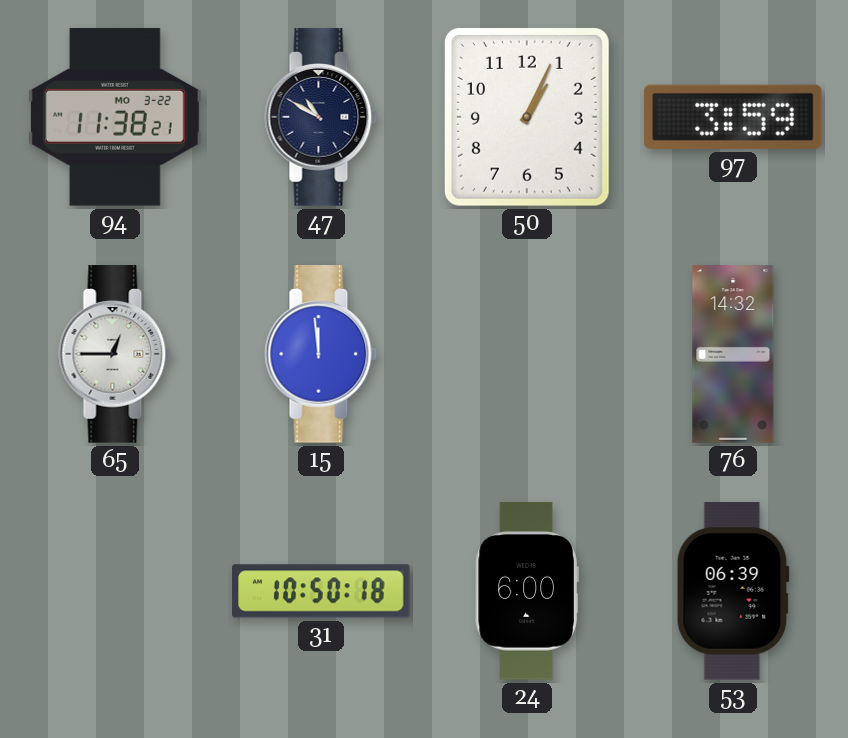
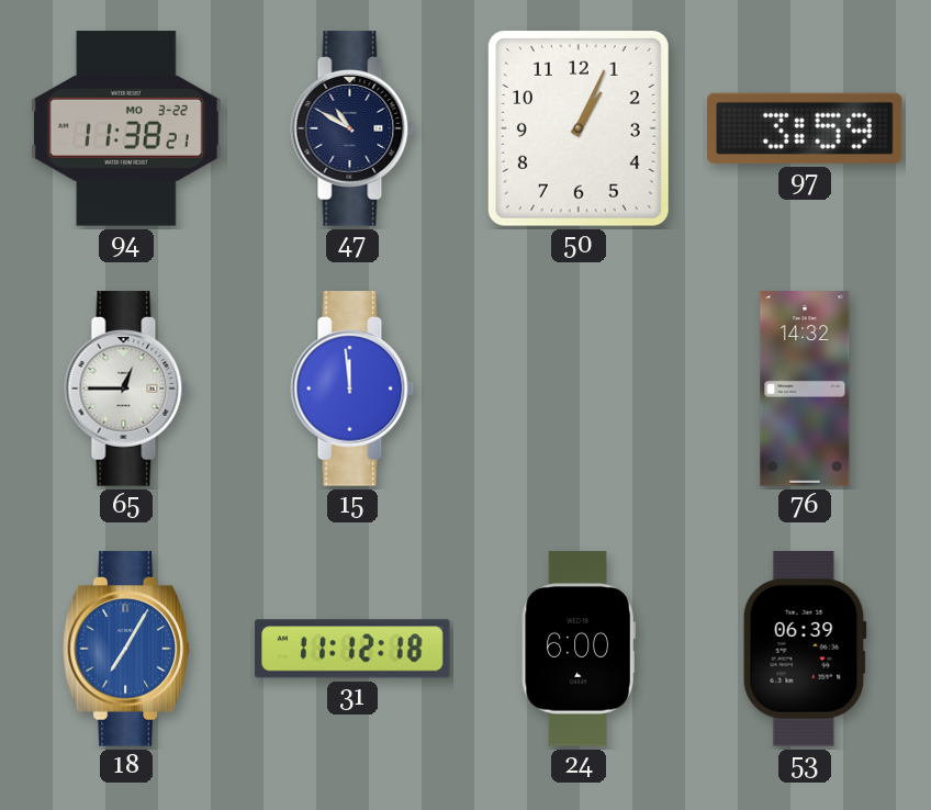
18: none -> 7:05 (125, 649)
31: 10:50 -> 11:12 (352, 649)
